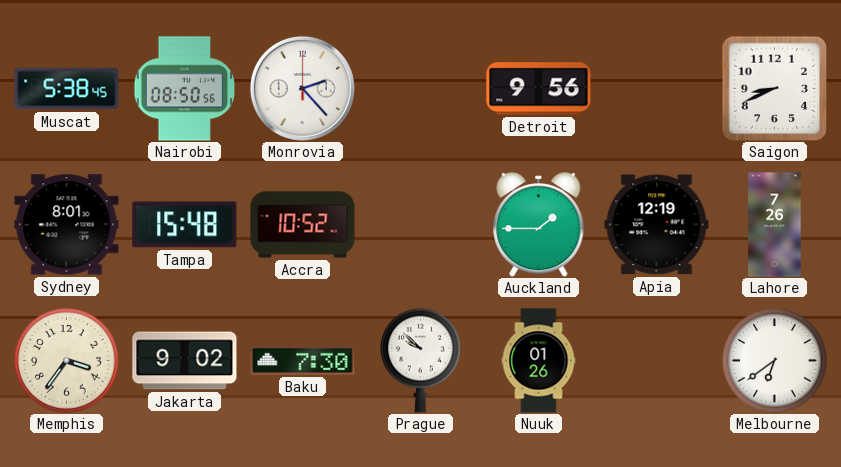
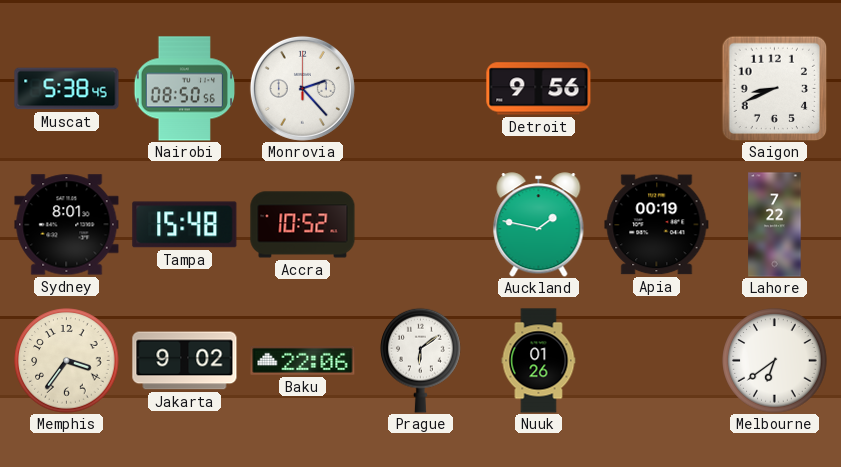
Auckland: 1:45 -> 1:47 (539, 225)
Apia: 12:19 -> 00:19 (657, 225)
Lahore: 7:26 -> 7:22 (775, 225)
Baku: 7:30 -> 22:06 (303, 360)
Prague: 9:52 -> 6:09 (421, 360)
